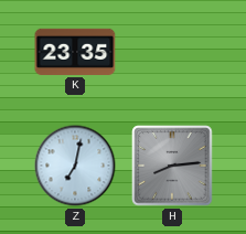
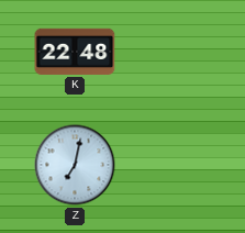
K: 23:35 -> 22:48 (75, 52)
H: 8:14 -> none (172, 166)
